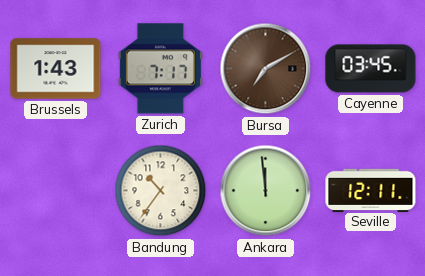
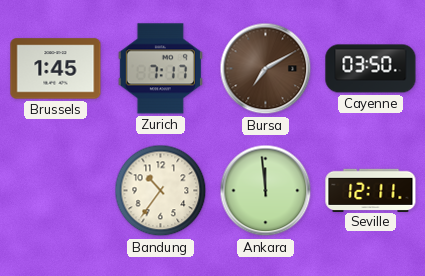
Brussels: 1:43 -> 1:45 (56, 69)
Cayenne: 03:45 -> 03:50 (371, 69)
